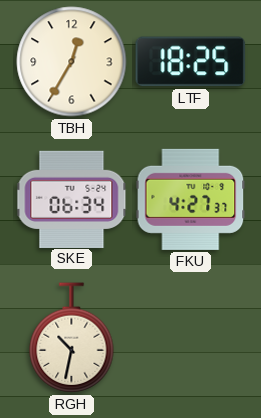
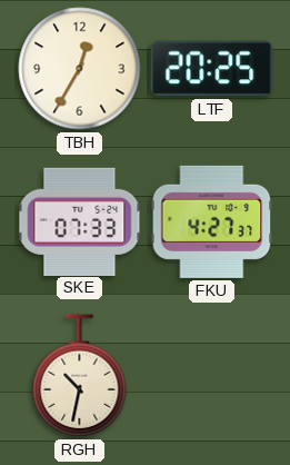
LTF: 18:25 -> 20:25 (212, 69)
SKE: 06:34 -> 07:33 (80, 221)
